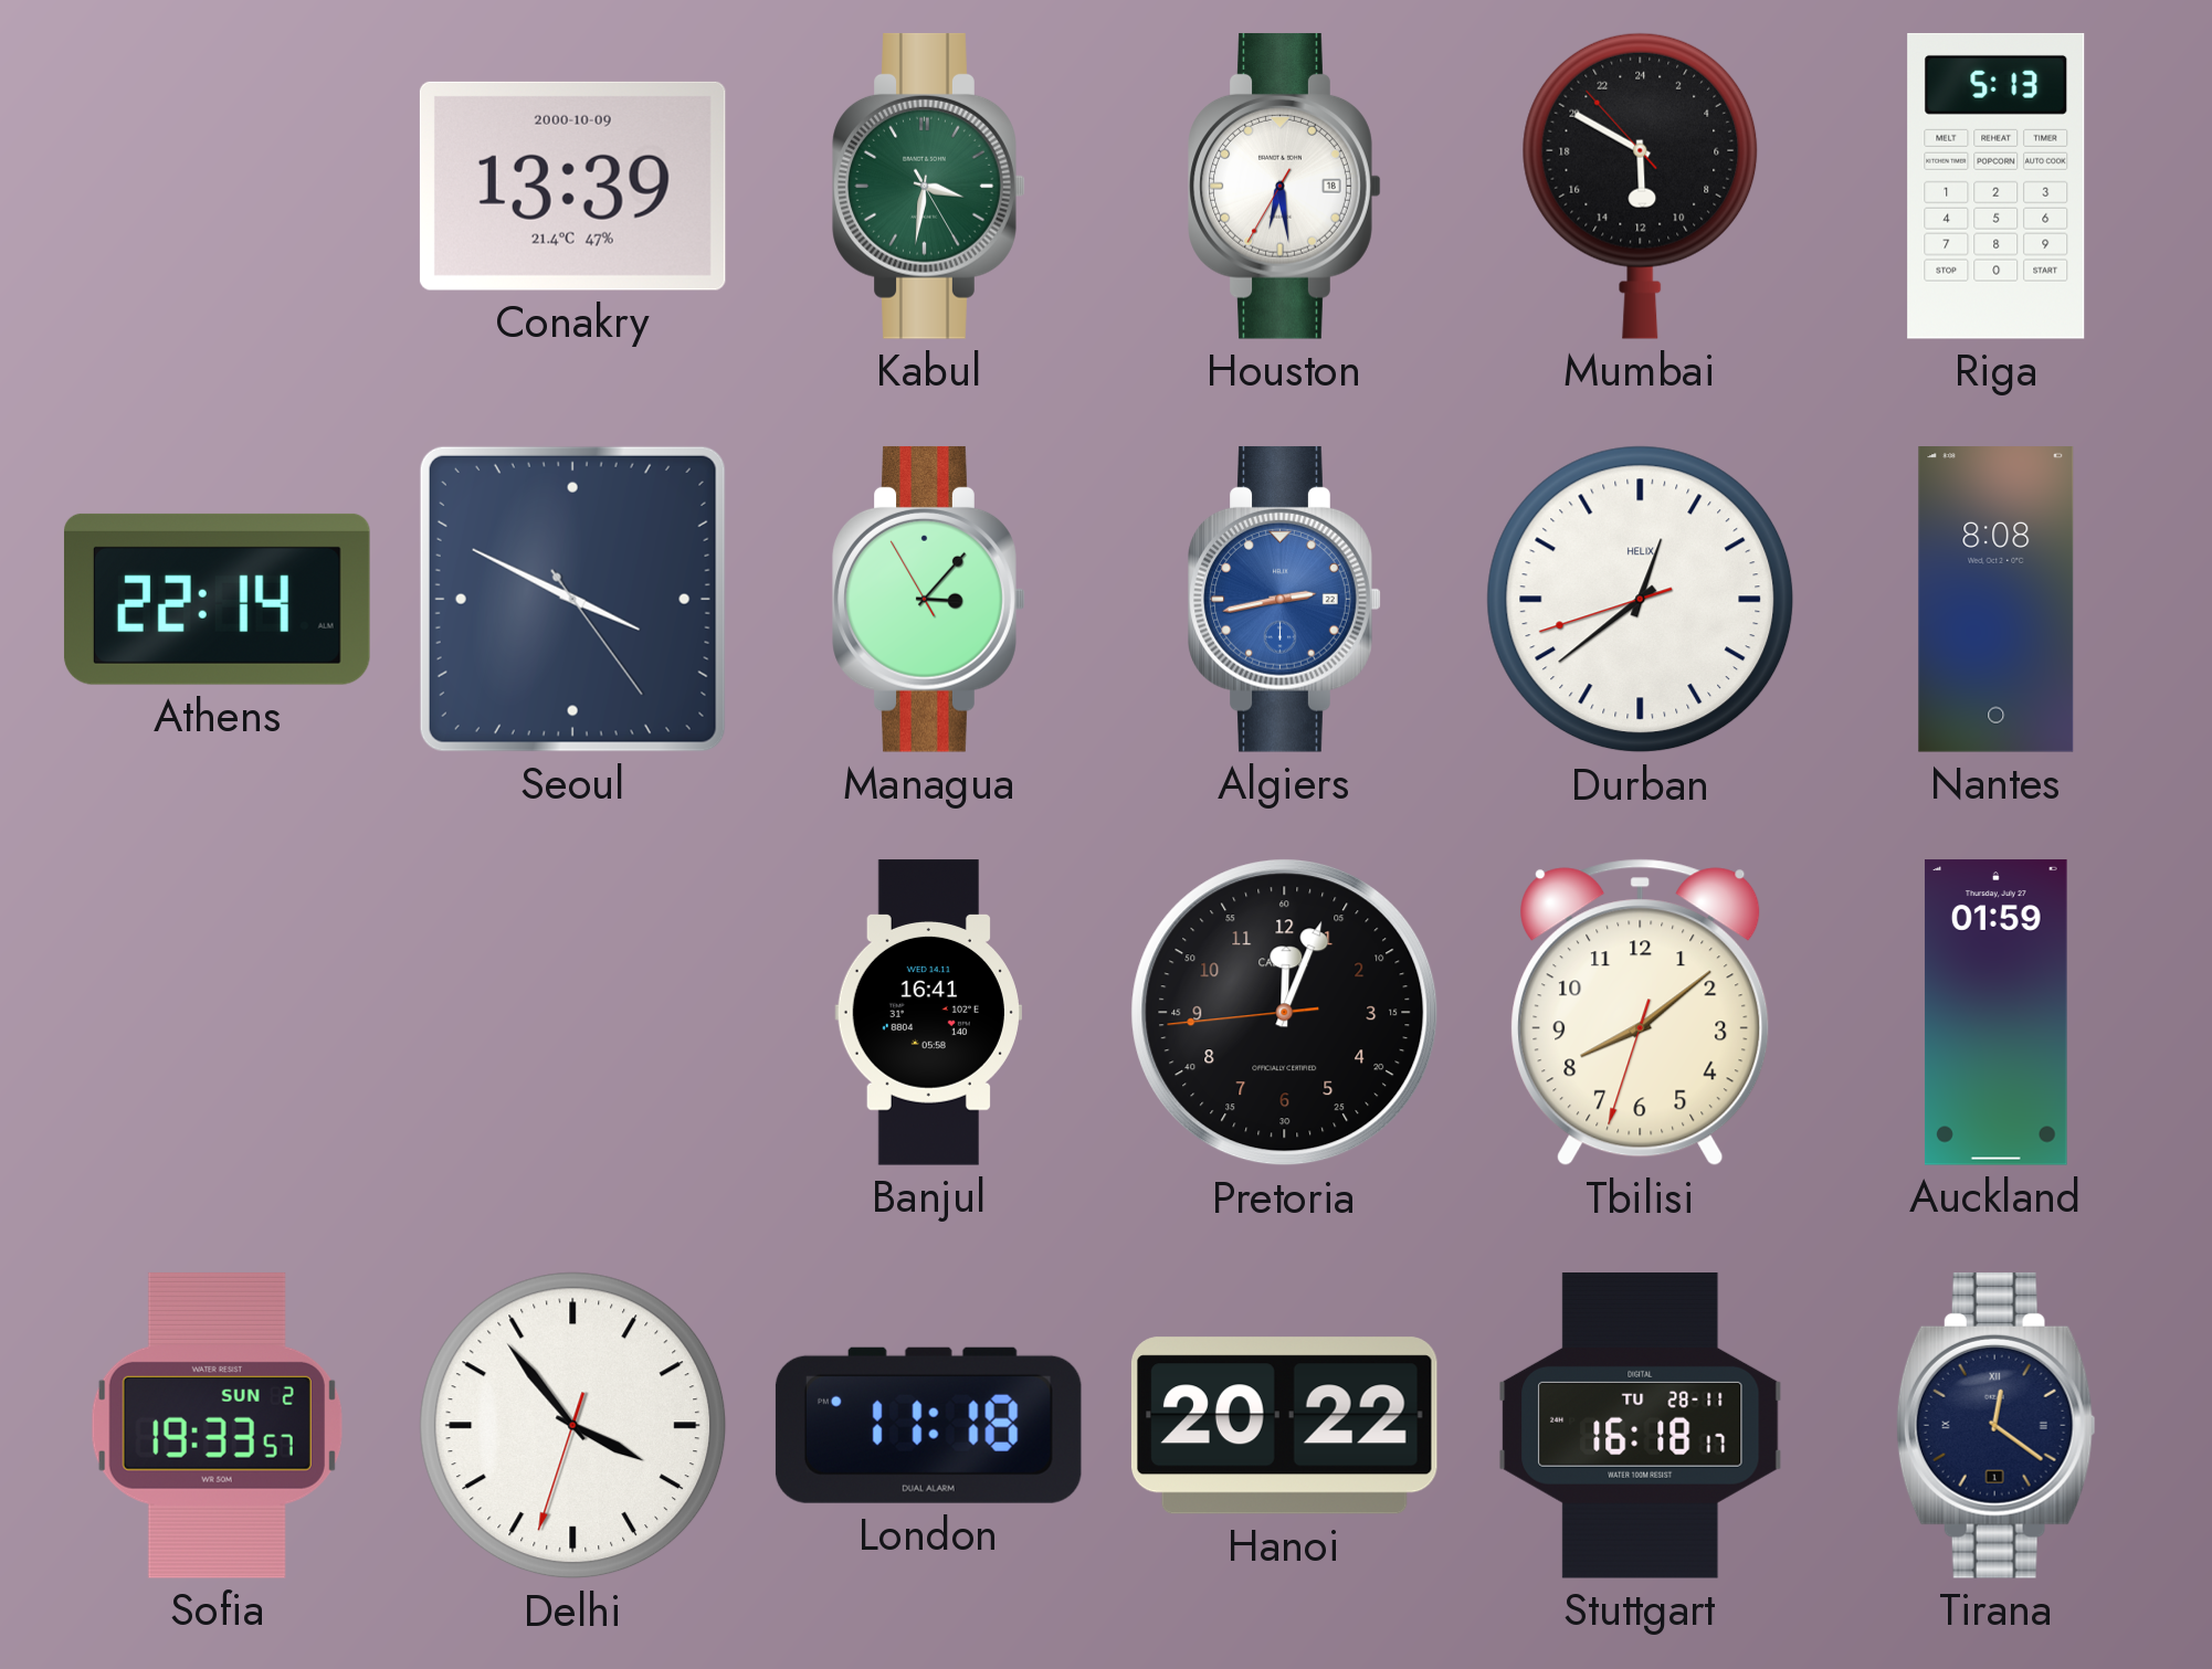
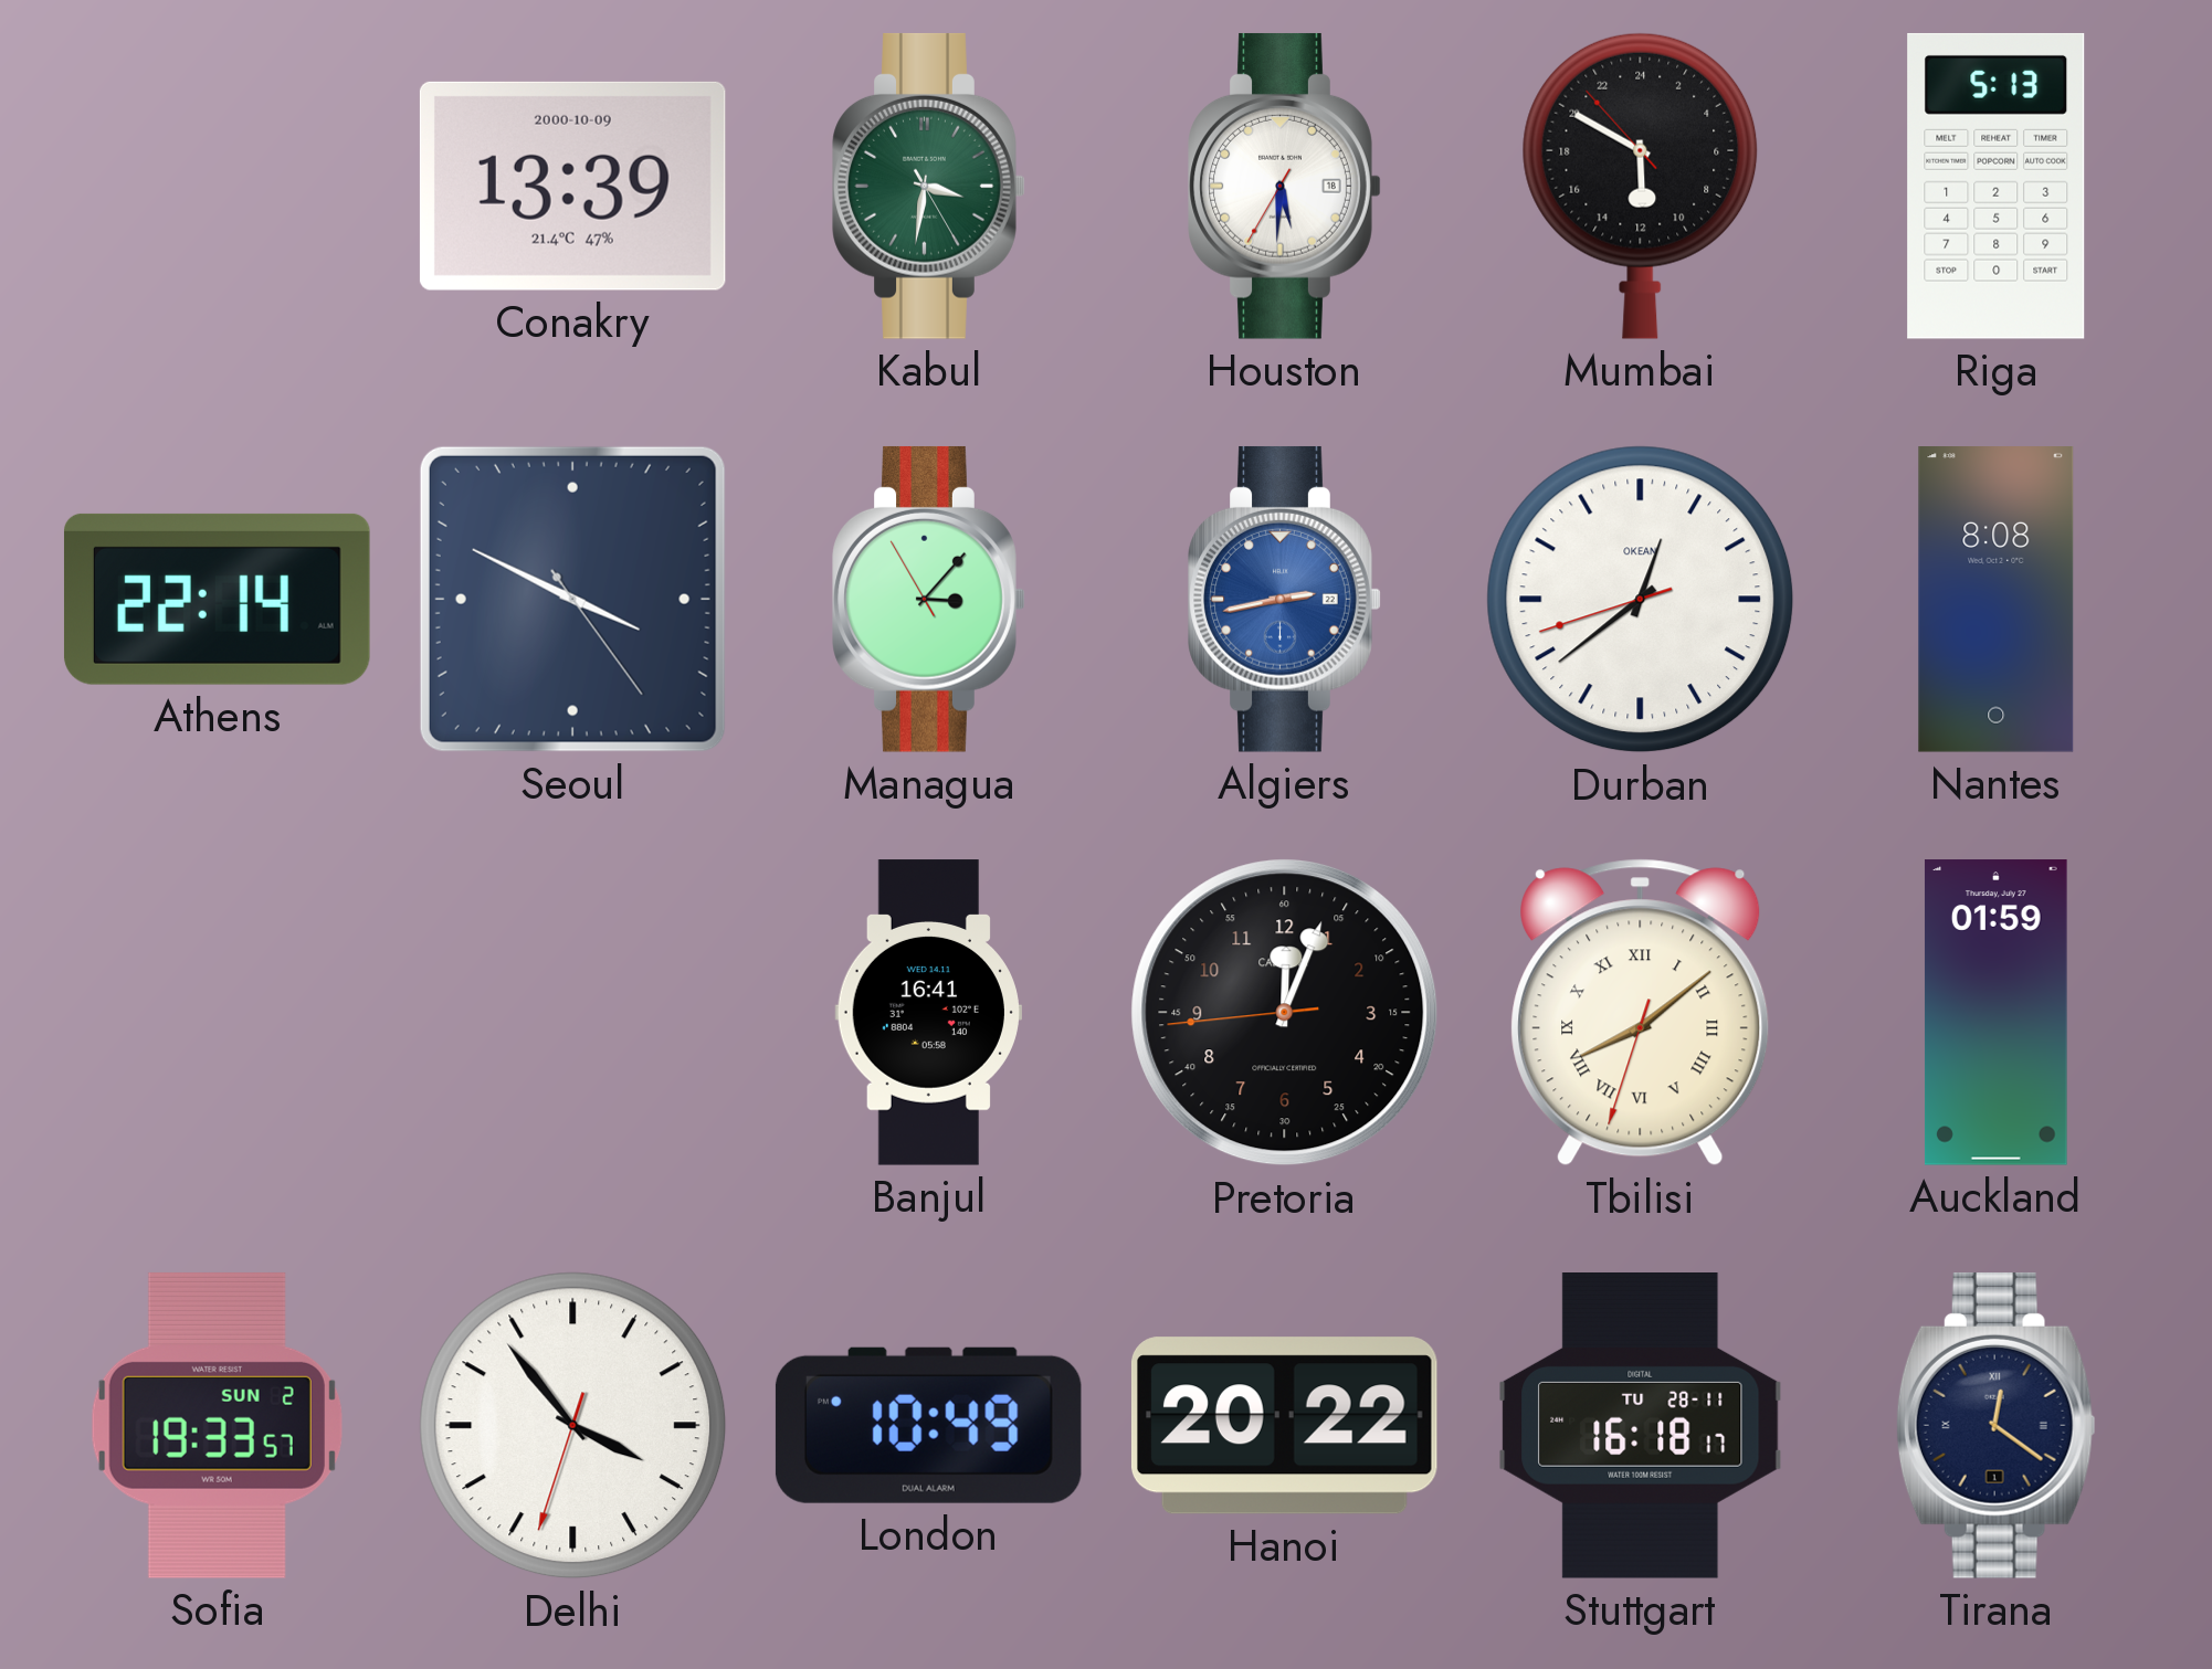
Houston: 6:28 -> 5:30 (1285, 186)
Durban brand: HELIX -> OKEAN (1641, 600)
Tbilisi numerals: Arabic -> Roman (1641, 1013)
London: 11:18 -> 10:49 (928, 1425)
